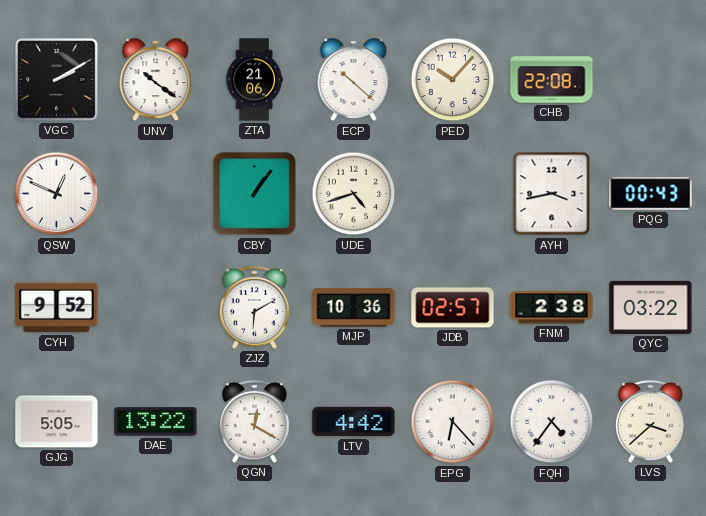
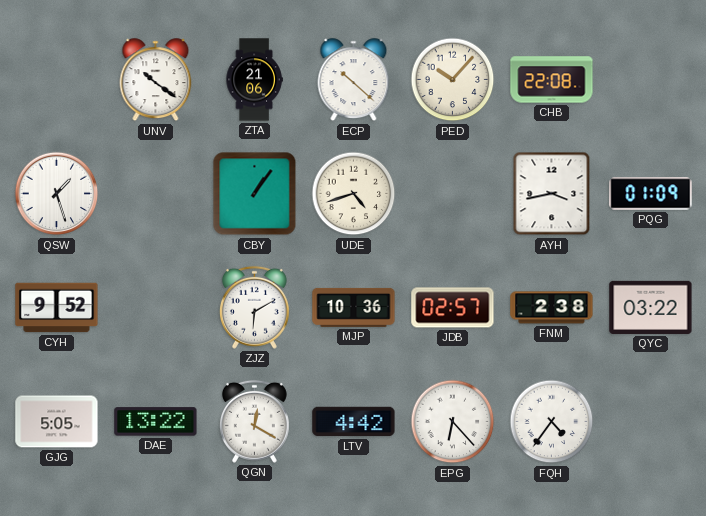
VGC: 2:10 -> none (57, 80)
QSW: 12:49 -> 1:27 (57, 194)
PQG: 00:43 -> 01:09 (651, 194)
LVS: 3:38 -> none (650, 421)
